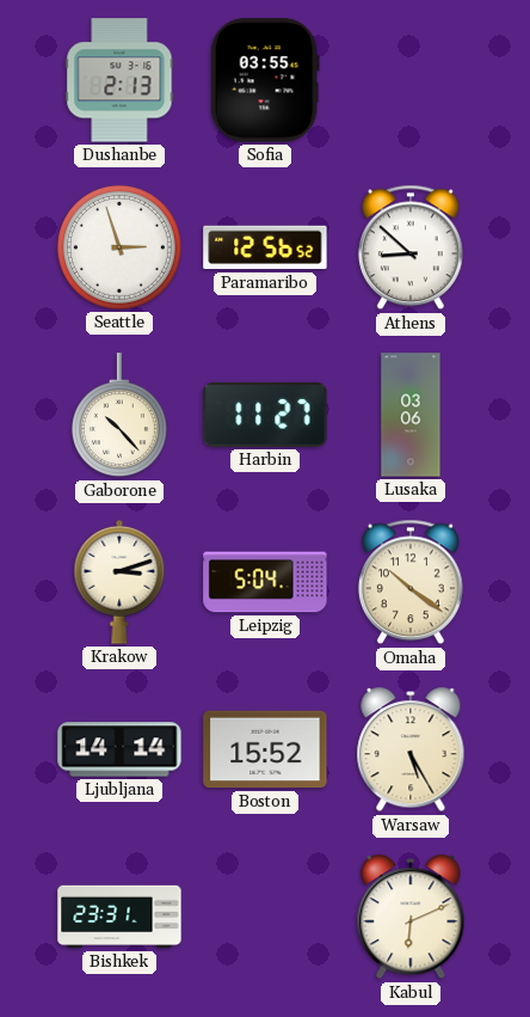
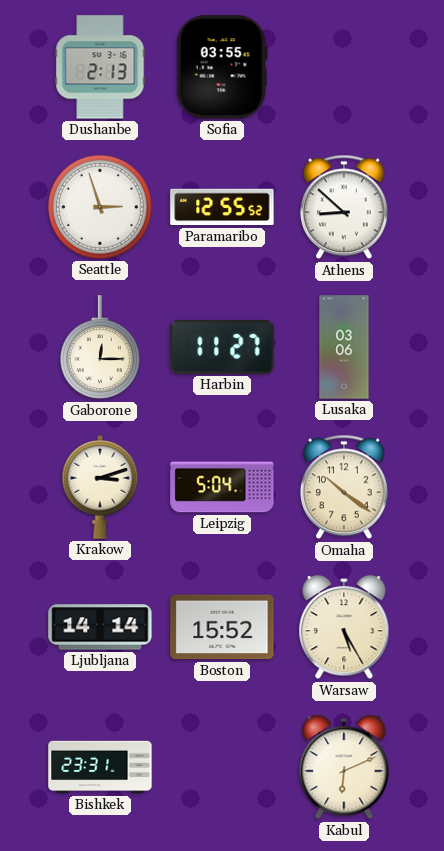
Paramaribo: 12:56 -> 12:55 (222, 207)
Gaborone: 10:23 -> 12:15 (100, 348)
